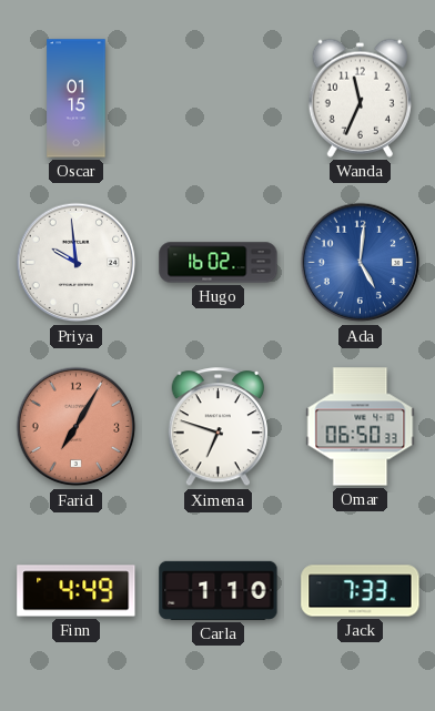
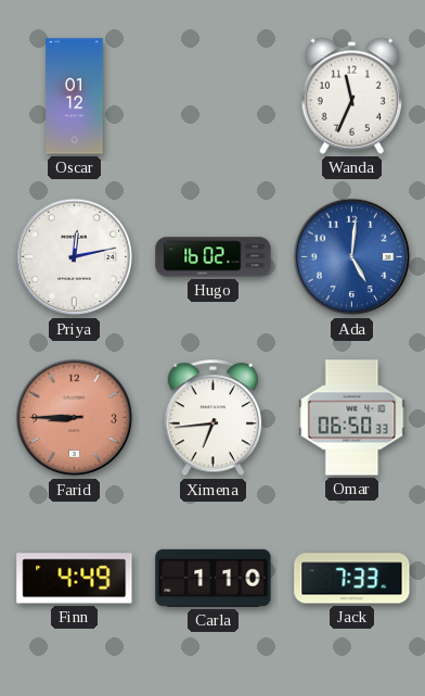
Oscar: 01:15 -> 01:12 (75, 97)
Priya: 9:59 -> 12:13 (75, 257)
Farid: 7:05 -> 8:45 (75, 418)
Ximena: 6:48 -> 6:44 (214, 418)
